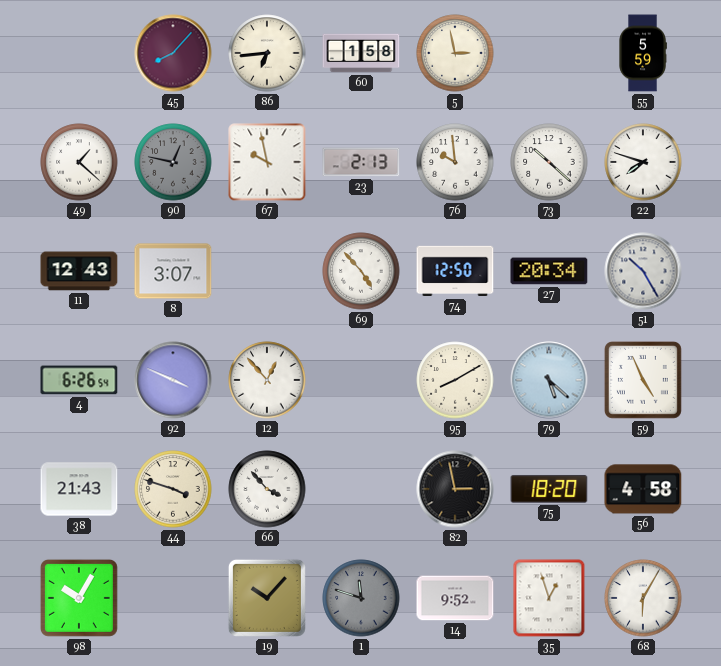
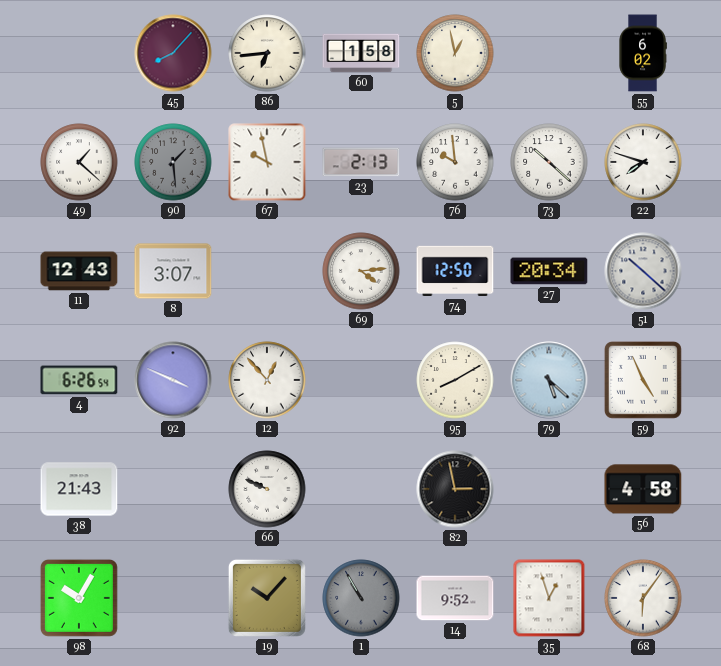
5: 2:58 -> 12:58 (455, 53)
55: 5:59 -> 6:02 (643, 53)
90: 12:47 -> 1:29 (173, 162)
69: 4:53 -> 4:14 (361, 271)
51: 10:25 -> 10:22 (643, 271)
44: 3:48 -> none (173, 489)
66: 3:53 -> 9:49 (267, 489)
75: 18:20 -> none (549, 489)
1: 11:48 -> 10:55 (361, 598)
68: 6:05 -> 6:06 (643, 598)
